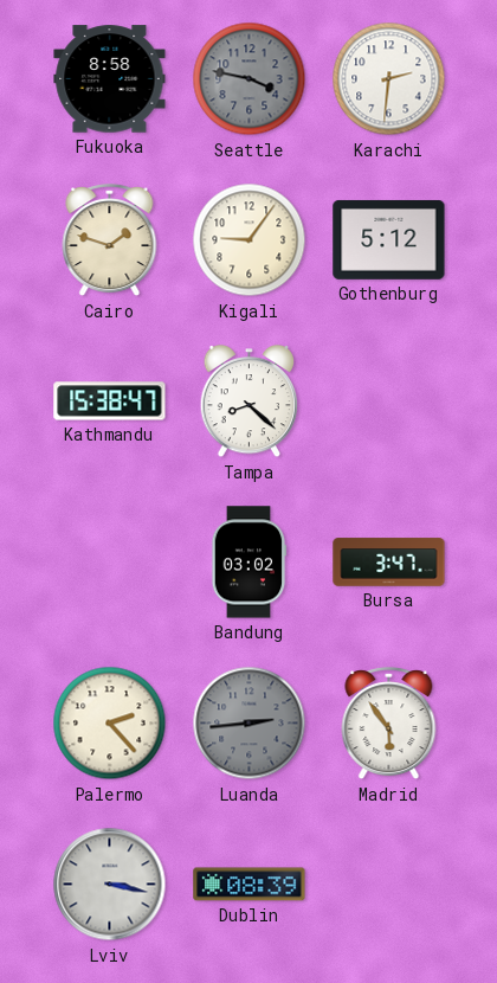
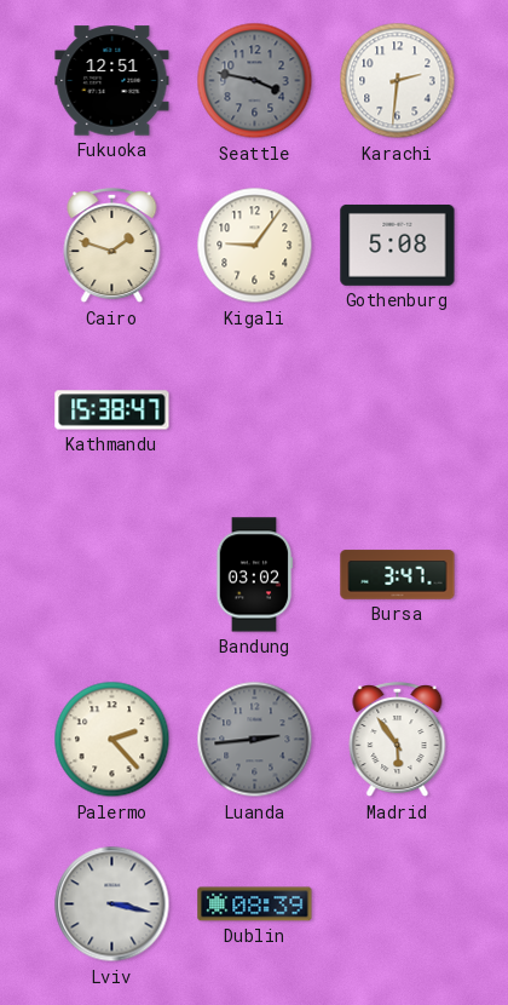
Fukuoka: 8:58 -> 12:51 (112, 81)
Gothenburg: 5:12 -> 5:08 (398, 245)
Tampa: 8:22 -> none (250, 401)
